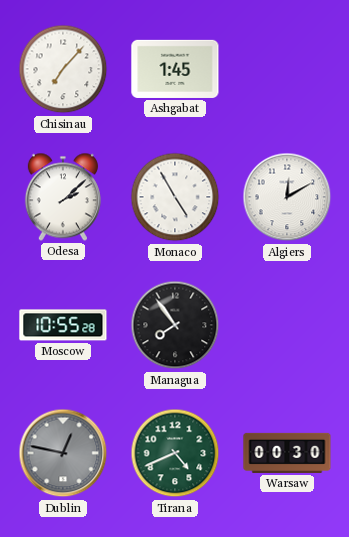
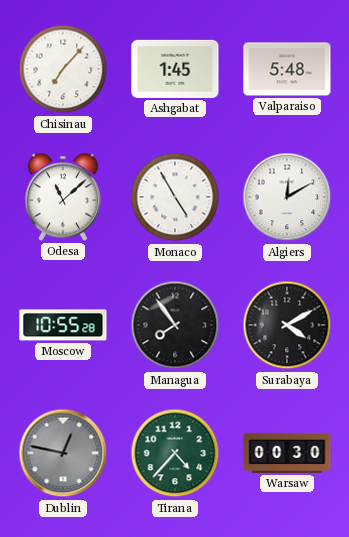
Valparaiso: none -> 5:48 (287, 69)
Odesa: 2:08 -> 11:08 (63, 197)
Surabaya: none -> 4:10 (287, 325)
Tirana: 4:41 -> 4:37 (175, 453)
